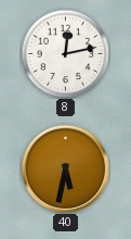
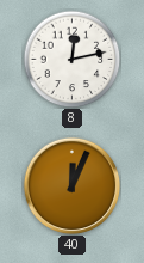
40: 5:32 -> 12:04 (71, 185)
